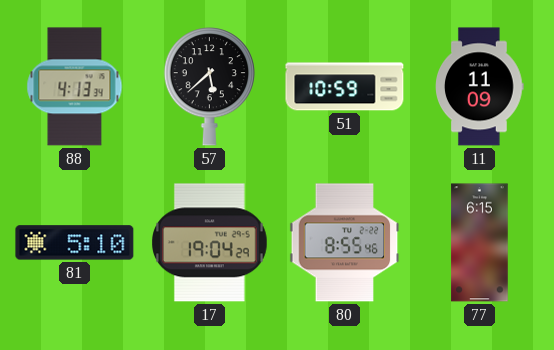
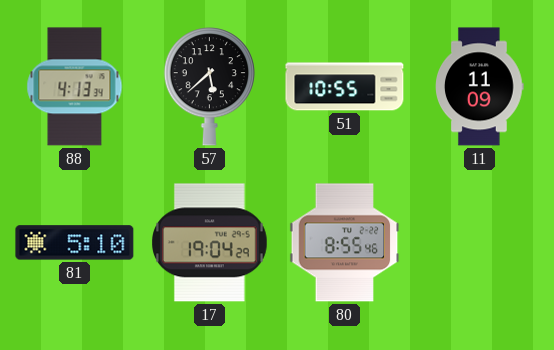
51: 10:59 -> 10:55 (345, 87)
77: 6:15 -> none (480, 243)
